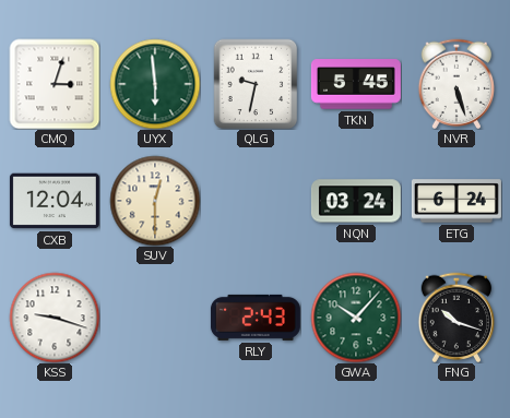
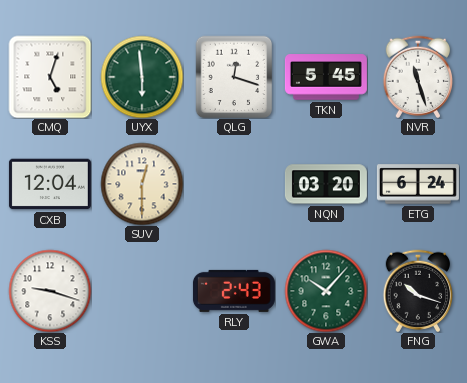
CMQ: 3:03 -> 5:03 (50, 77)
QLG: 9:32 -> 12:18 (234, 77)
NVR: 5:27 -> 11:27 (418, 77)
NQN: 03:24 -> 03:20 (326, 184)
